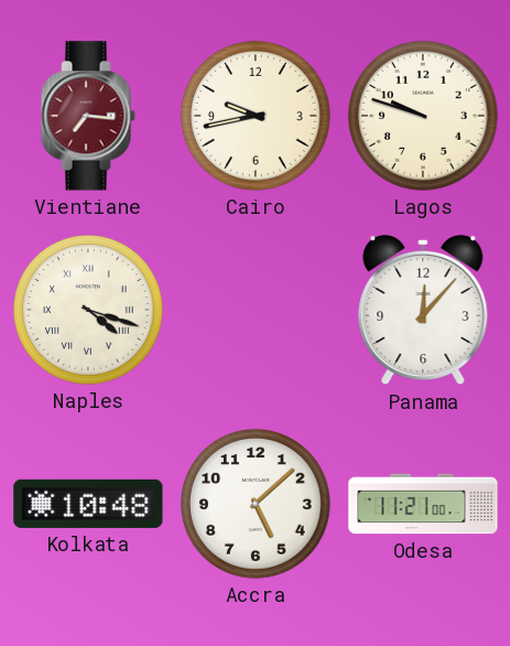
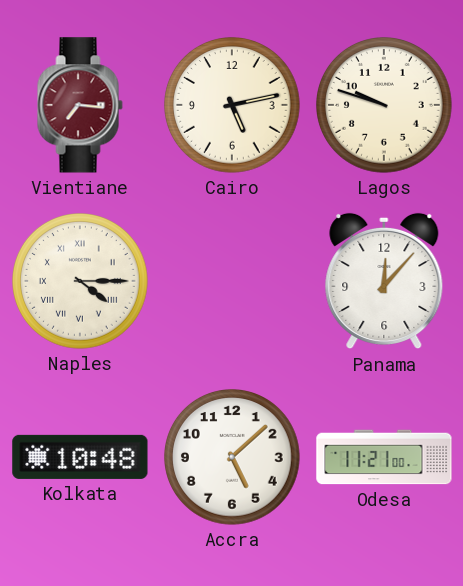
Cairo: 9:43 -> 5:13 (233, 106)
Naples: 4:18 -> 4:15 (81, 282)
